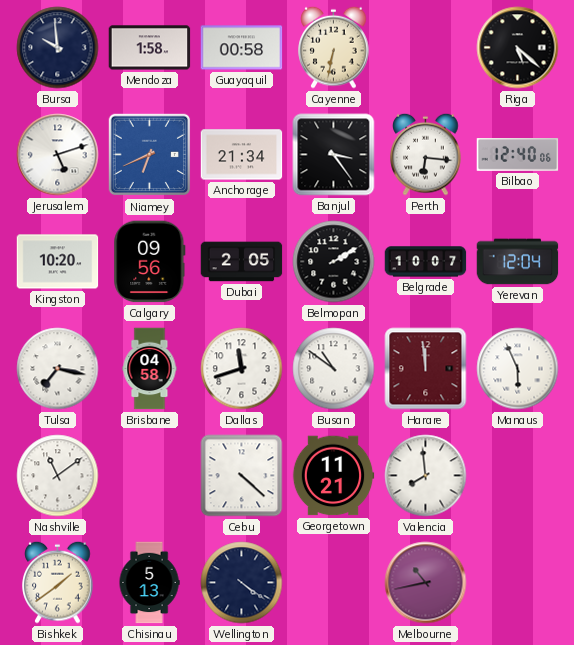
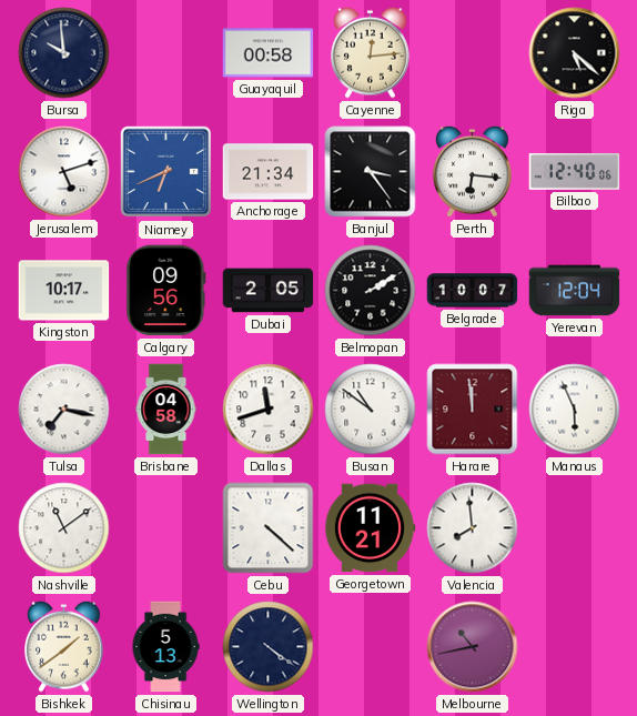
Mendoza: 1:58 -> none (150, 48)
Cayenne: 6:32 -> 12:14 (371, 52)
Kingston: 10:20 -> 10:17 (64, 291)
